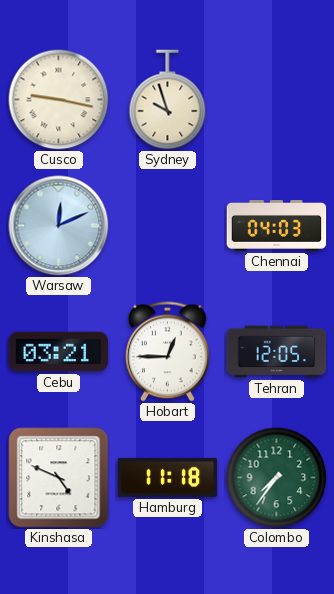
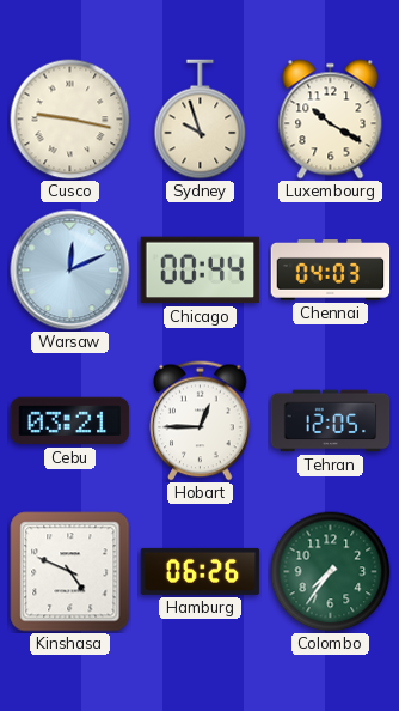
Luxembourg: none -> 10:20 (331, 120)
Chicago: none -> 00:44 (201, 271)
Hamburg: 11:18 -> 06:26 (201, 571)
